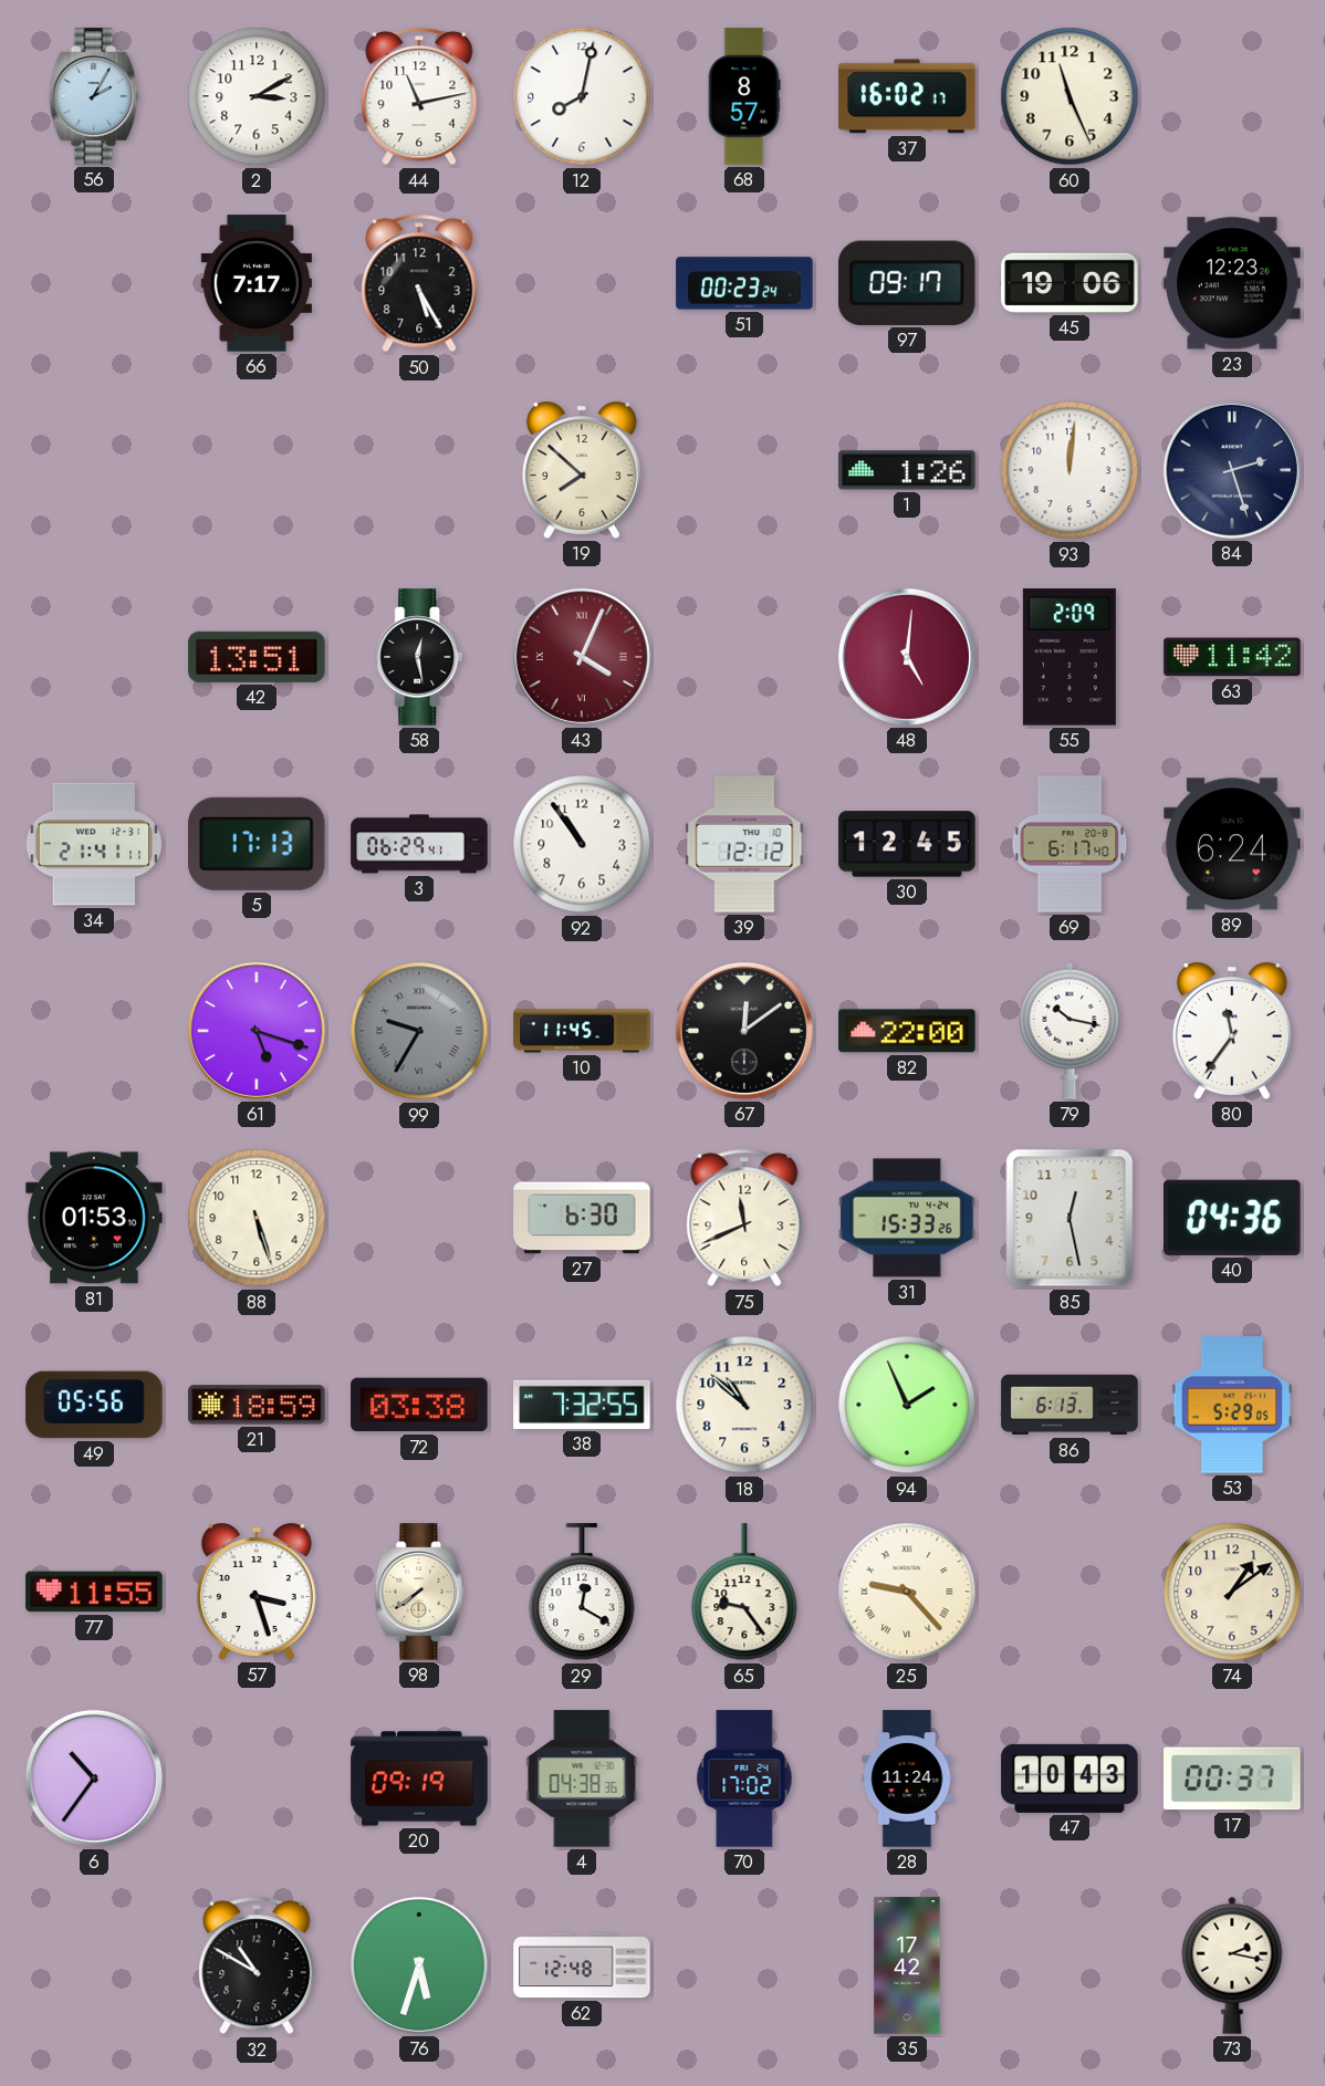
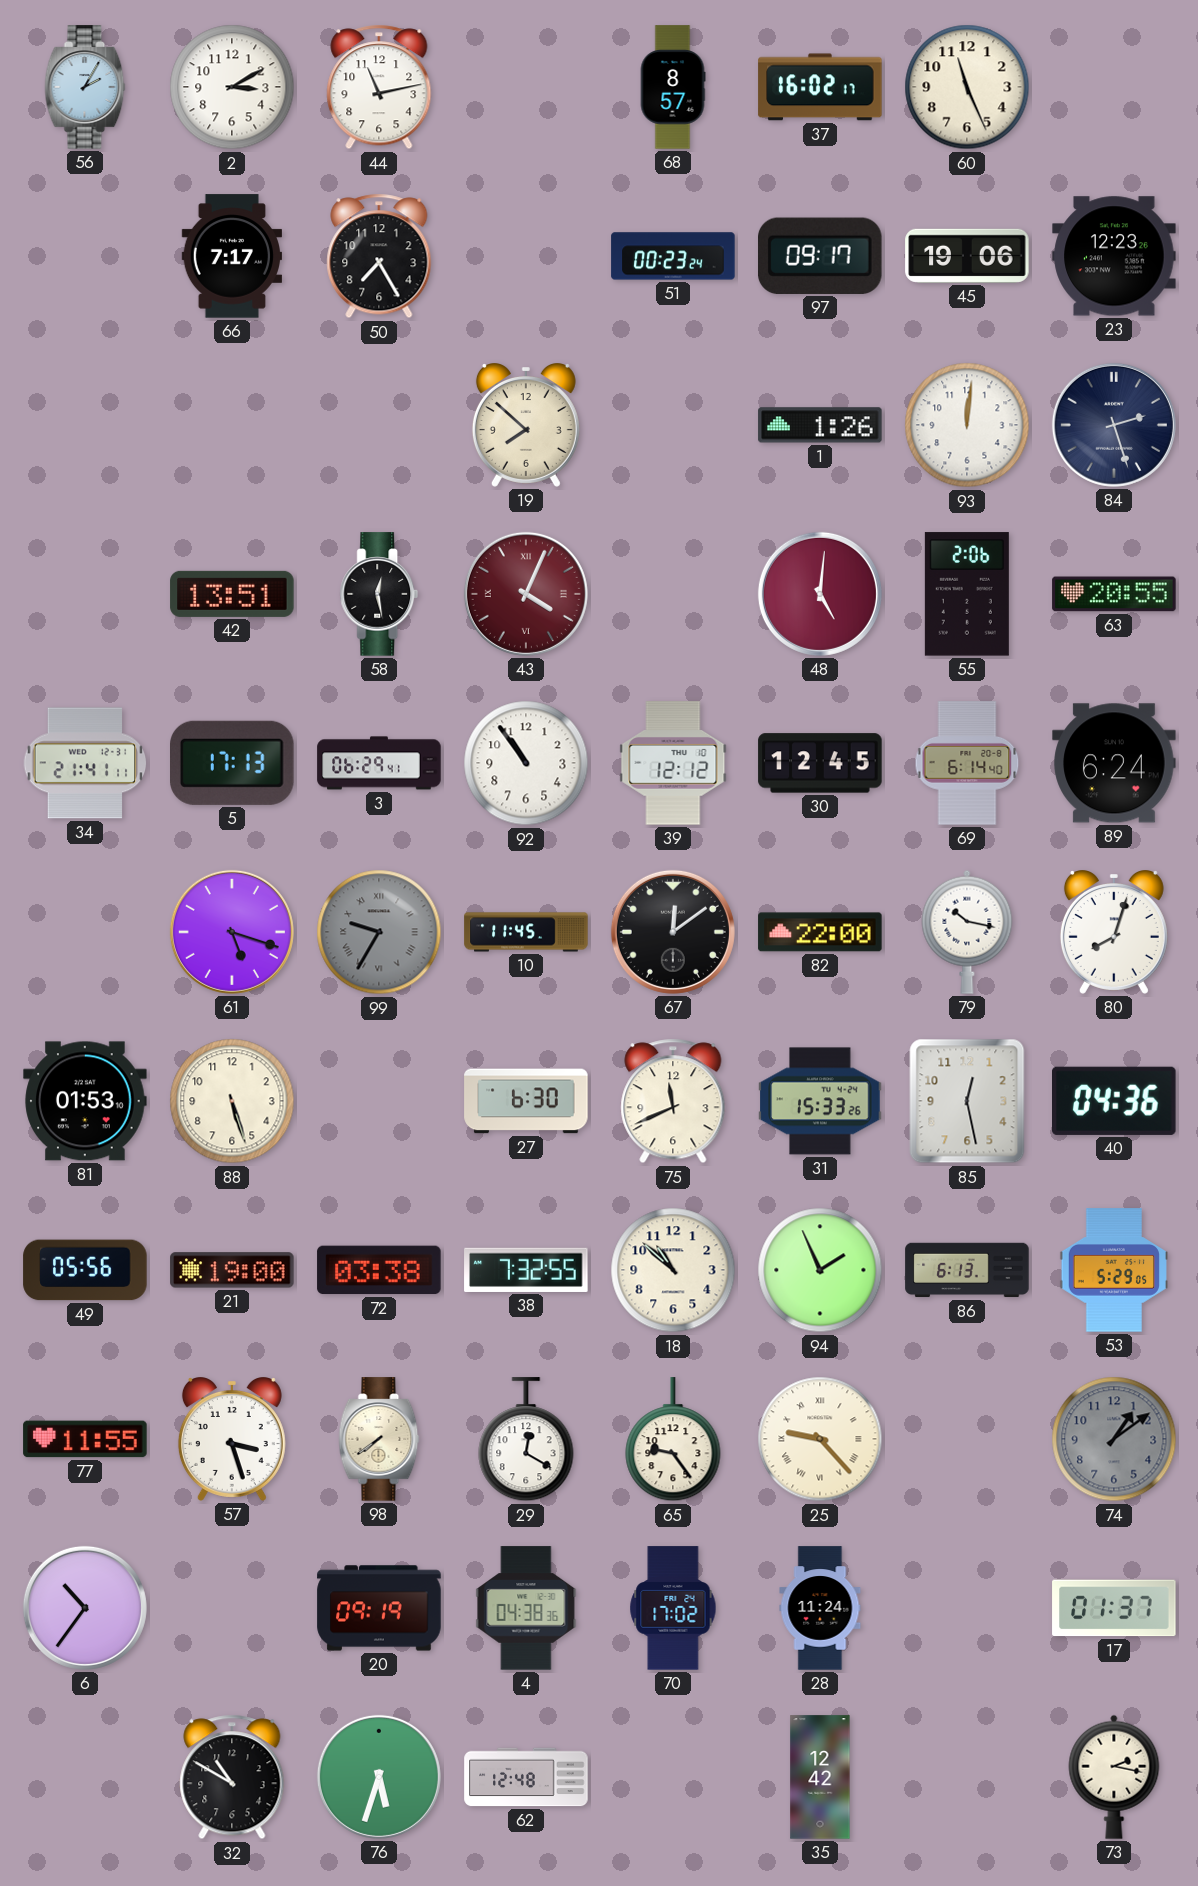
12: 8:02 -> none (582, 96)
50: 5:25 -> 7:25 (379, 256)
55: 2:09 -> 2:06 (967, 594)
63: 11:42 -> 20:55 (1114, 594)
69: 6:17 -> 6:14 (967, 763)
80: 11:36 -> 8:03 (1114, 932)
21: 18:59 -> 19:00 (232, 1270)
74 dial: cream -> grey (1114, 1439)
47: 10:43 -> none (1070, 1779)
17: 00:37 -> 01:37 (1114, 1608)
35: 17:42 -> 12:42 (820, 1777)
